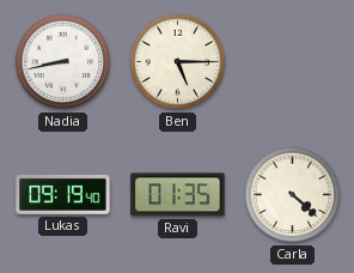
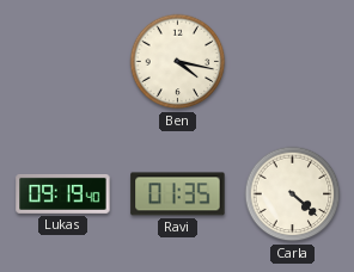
Nadia: 8:43 -> none (63, 62)
Ben: 5:15 -> 4:17 (178, 62)
